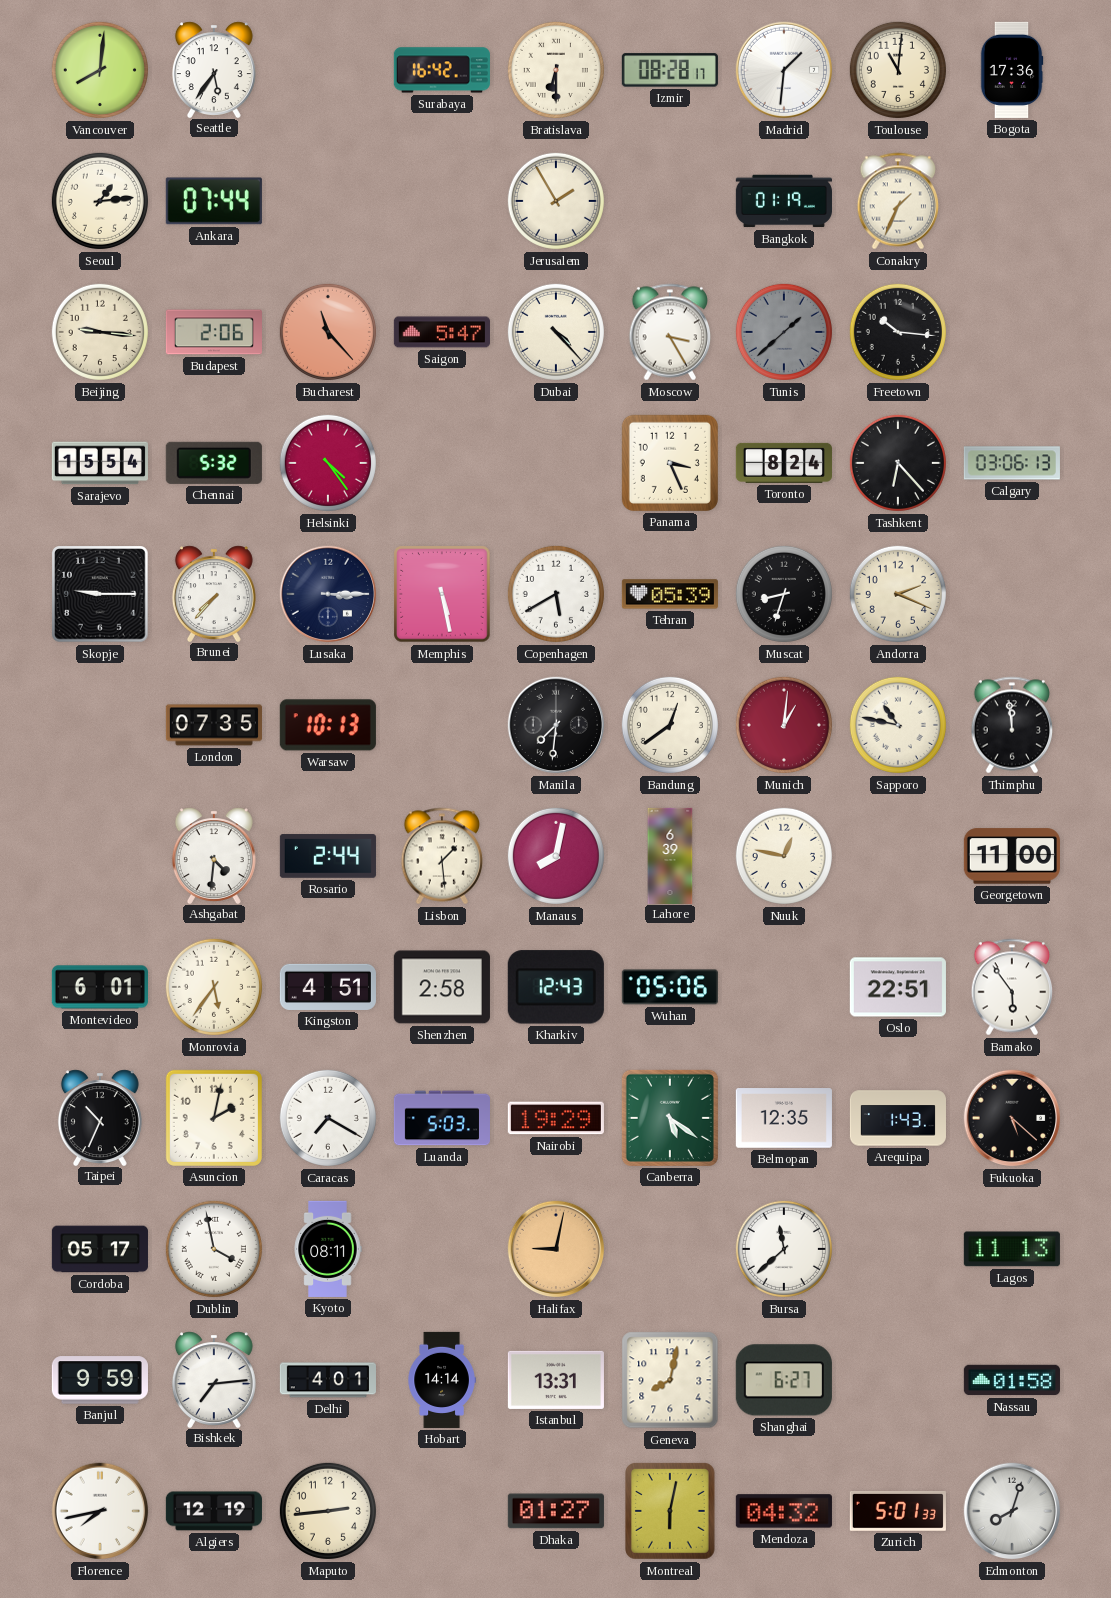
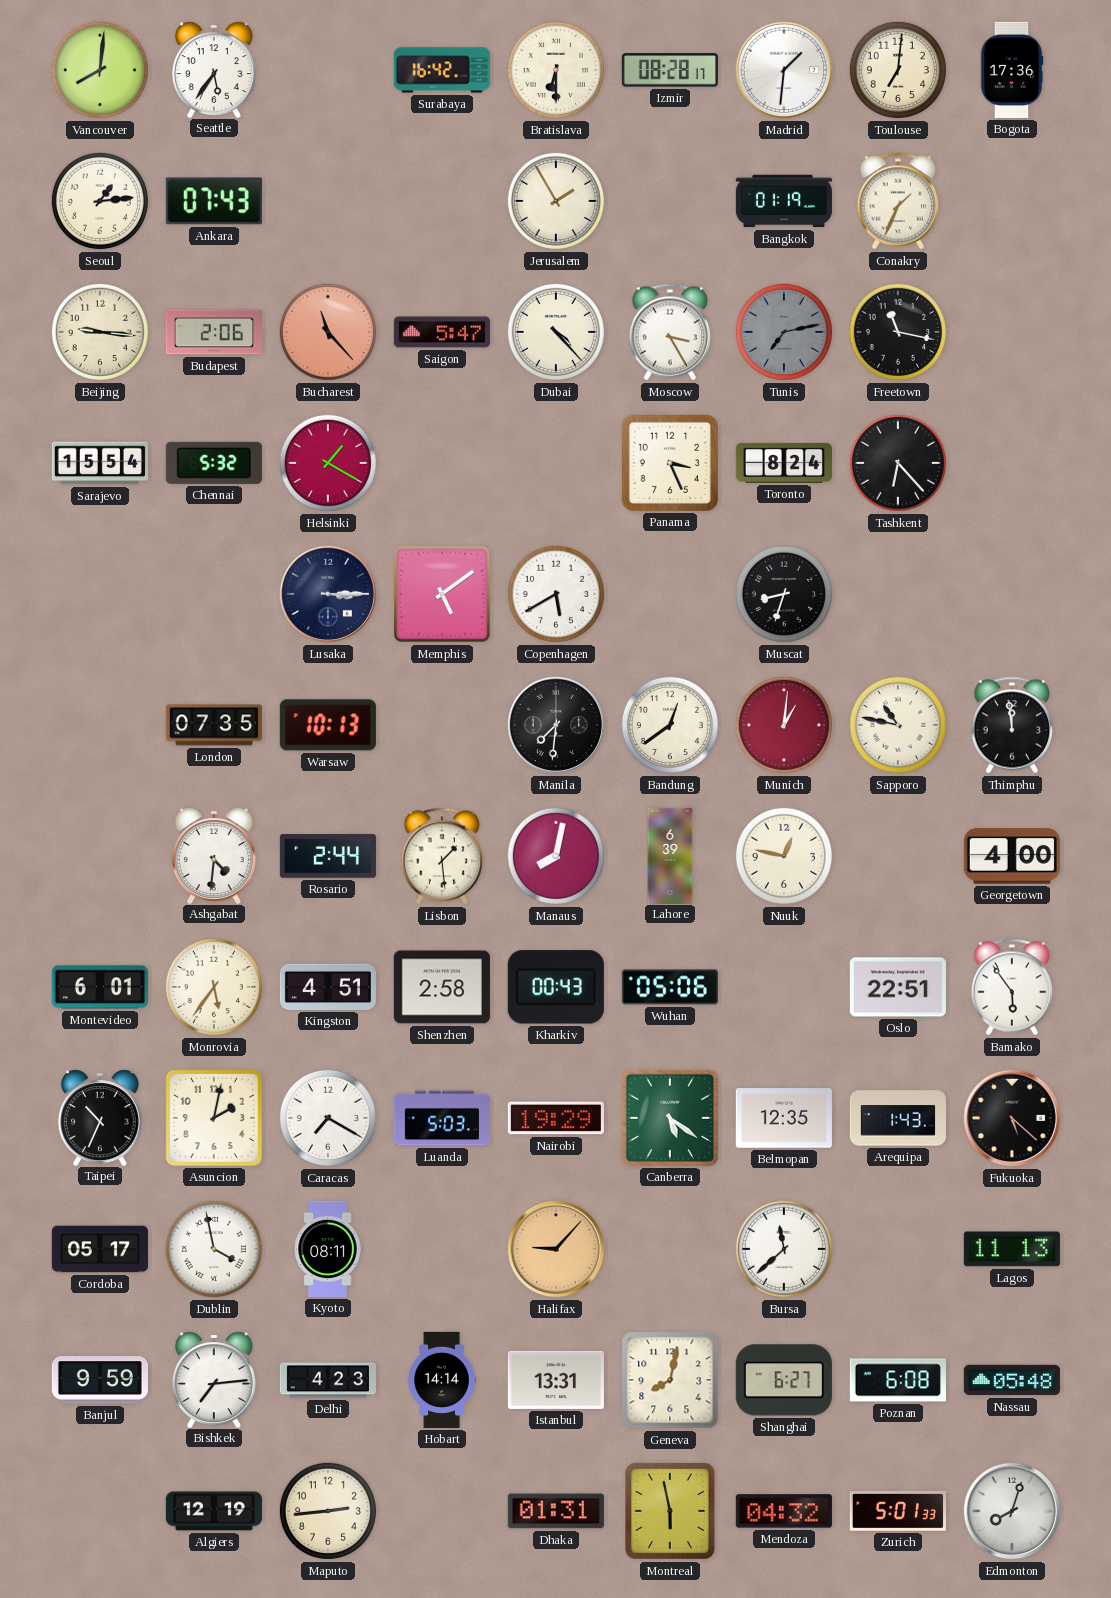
Toulouse: 11:01 -> 7:01 (898, 70)
Ankara: 07:44 -> 07:43 (214, 201)
Tunis: 1:38 -> 7:13 (784, 332)
Freetown: 10:16 -> 11:17 (898, 332)
Helsinki: 4:24 -> 1:20 (328, 463)
Calgary: 03:06 -> none (1012, 463)
Skopje: 9:15 -> none (100, 594)
Brunei: 7:37 -> none (214, 593)
Memphis: 5:28 -> 5:09 (442, 594)
Tehran: 05:39 -> none (670, 594)
Andorra: 2:19 -> none (898, 594)
Georgetown: 11:00 -> 4:00 (1012, 856)
Kharkiv: 12:43 -> 00:43 (556, 987)
Halifax: 9:02 -> 9:07 (556, 1249)
Delhi: 4:01 -> 4:23 (328, 1380)
Poznan: none -> 6:08 (898, 1380)
Nassau: 01:58 -> 05:48 (1012, 1380)
Florence: 7:43 -> none (100, 1511)
Dhaka: 01:27 -> 01:31 (556, 1511)
Montreal: 6:02 -> 5:58 (671, 1512)
